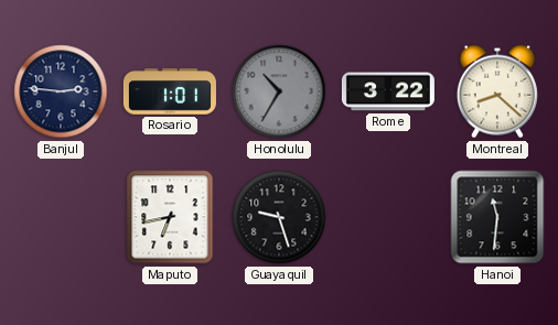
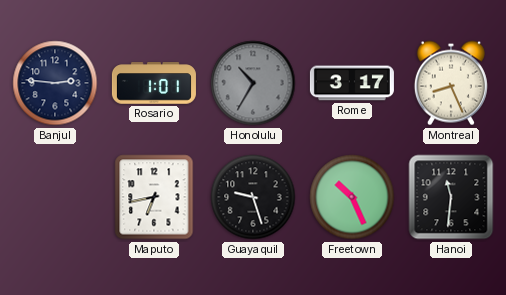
Rome: 3:22 -> 3:17 (352, 83)
Montreal: 8:22 -> 8:26 (451, 83)
Freetown: none -> 10:26 (352, 197)
